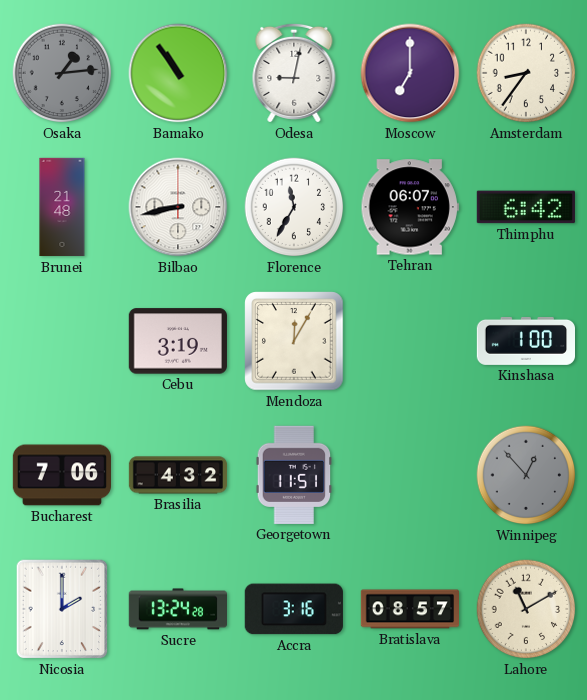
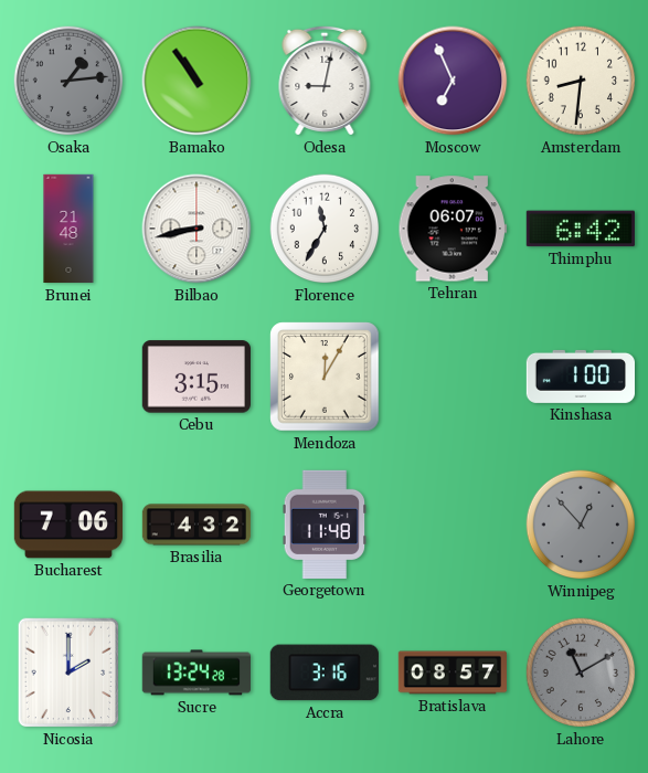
Moscow: 7:00 -> 6:56 (453, 81)
Amsterdam: 8:36 -> 8:31 (581, 81)
Cebu: 3:19 -> 3:15 (196, 377)
Georgetown: 11:51 -> 11:48 (325, 525)
Lahore dial: cream -> grey (581, 673)
